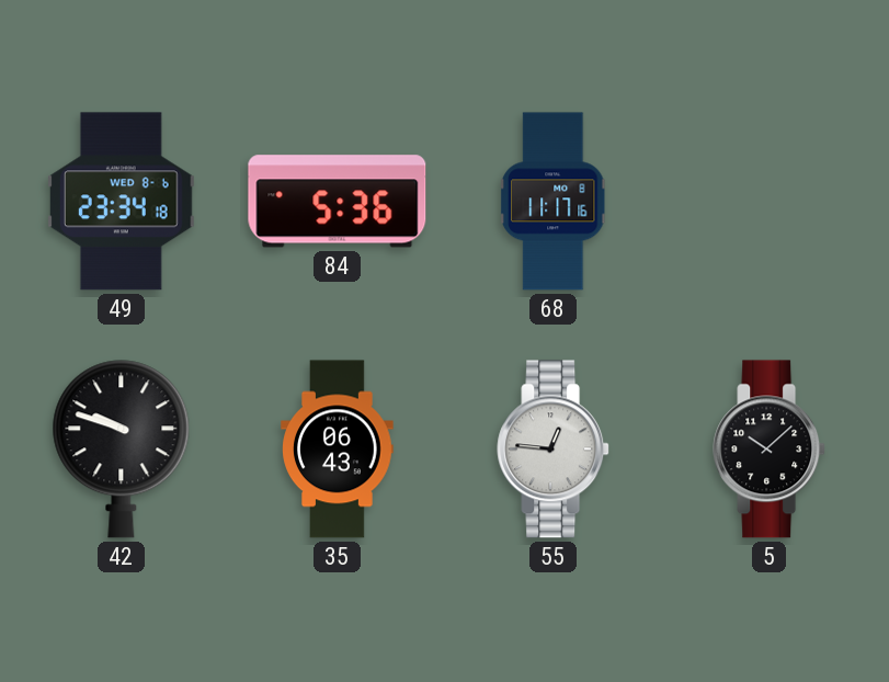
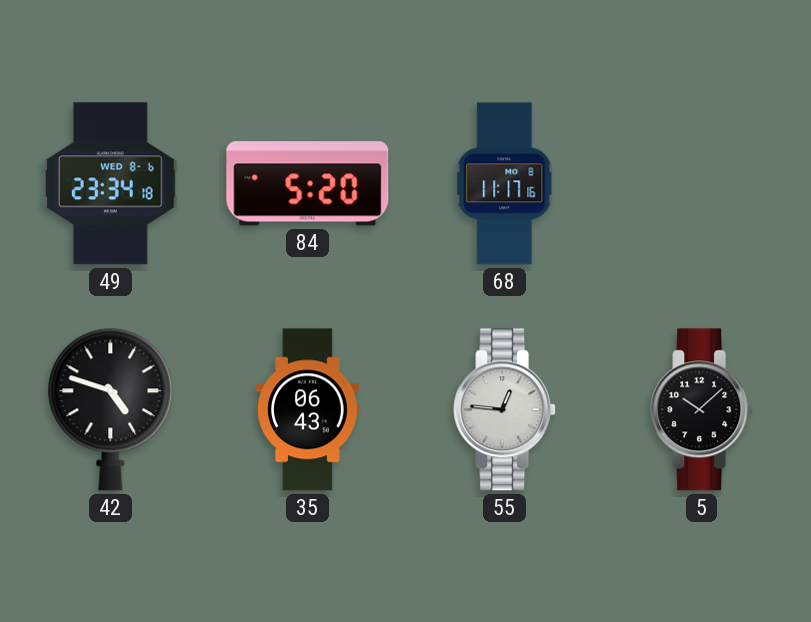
84: 5:36 -> 5:20 (308, 184)
42: 9:48 -> 4:48 (111, 410)
